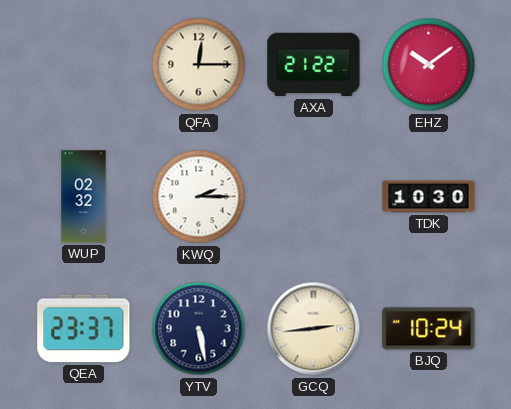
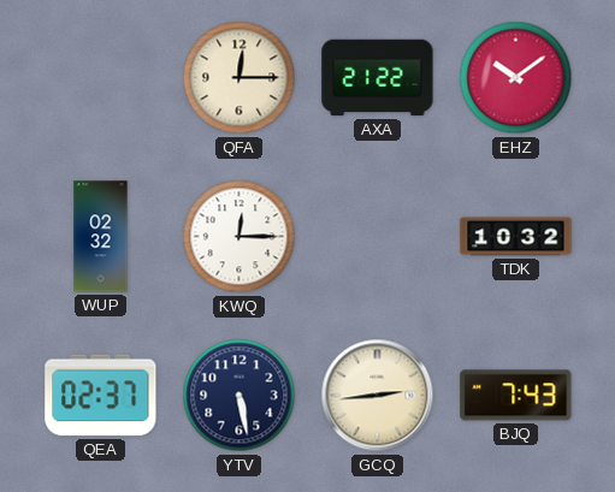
KWQ: 2:15 -> 12:15 (240, 237)
TDK: 10:30 -> 10:32 (516, 237)
QEA: 23:37 -> 02:37 (101, 396)
BJQ: 10:24 -> 7:43 (516, 396)
